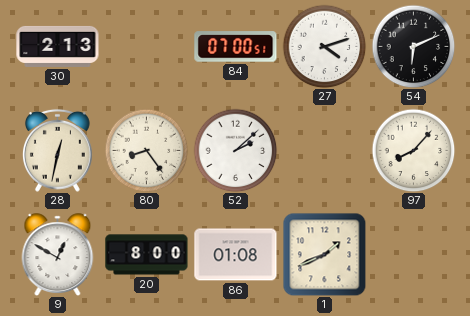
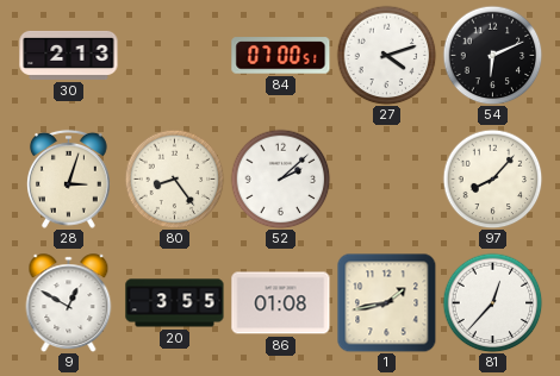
28: 12:32 -> 3:03 (68, 178)
20: 8:00 -> 3:55 (175, 303)
1: 1:41 -> 1:43 (386, 302)
81: none -> 12:37 (492, 302)
